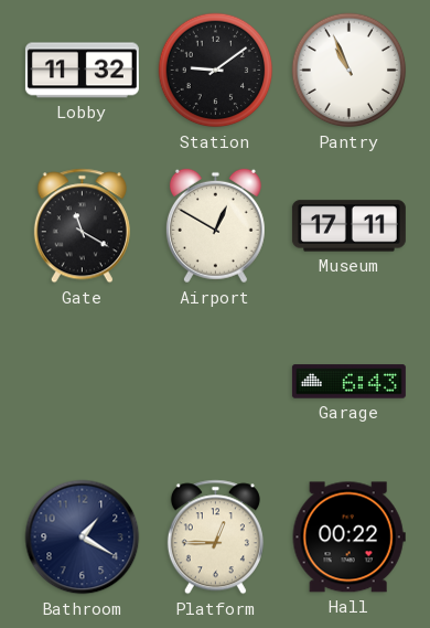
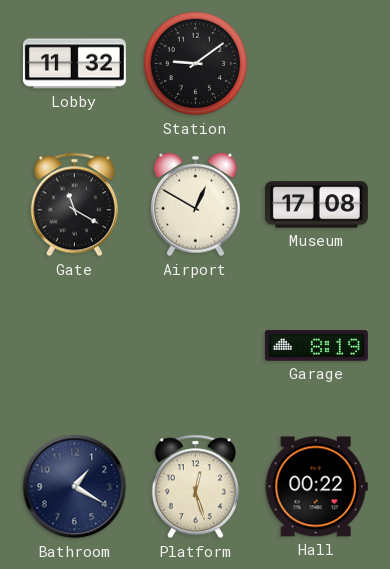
Pantry: 10:56 -> none (350, 71)
Museum: 17:11 -> 17:08 (316, 205)
Garage: 6:43 -> 8:19 (316, 346)
Platform: 12:45 -> 12:27 (195, 487)
